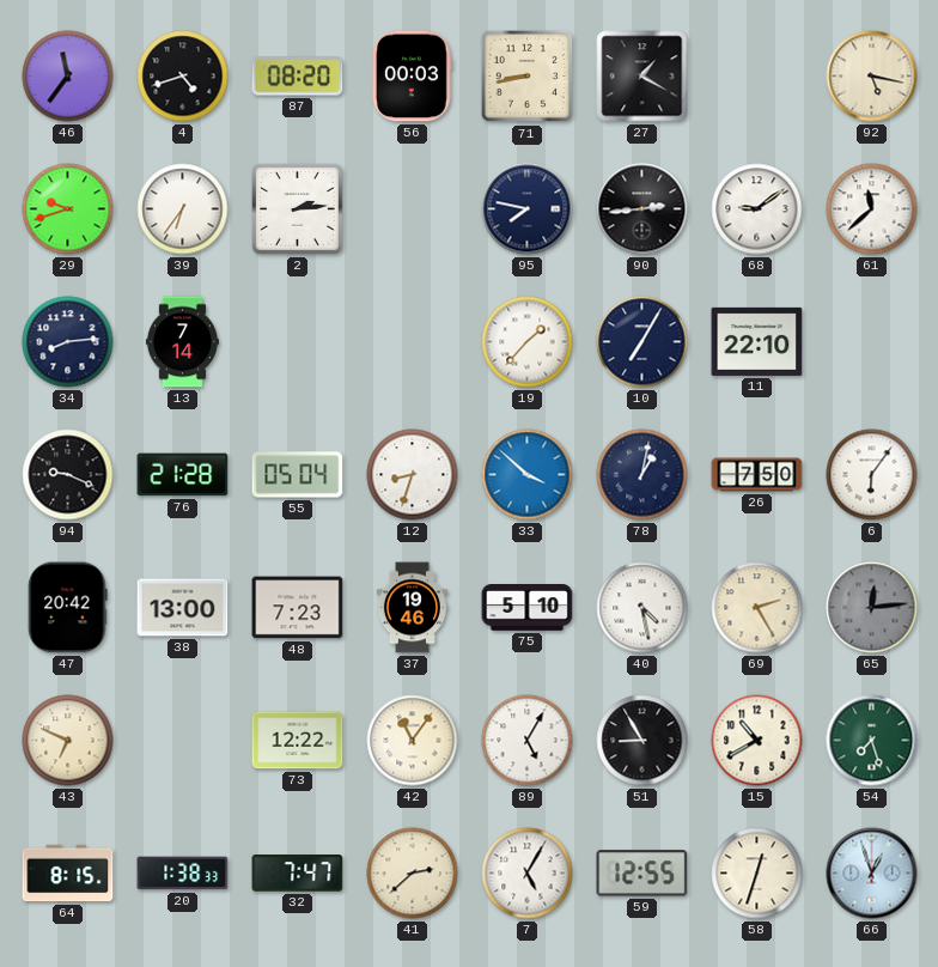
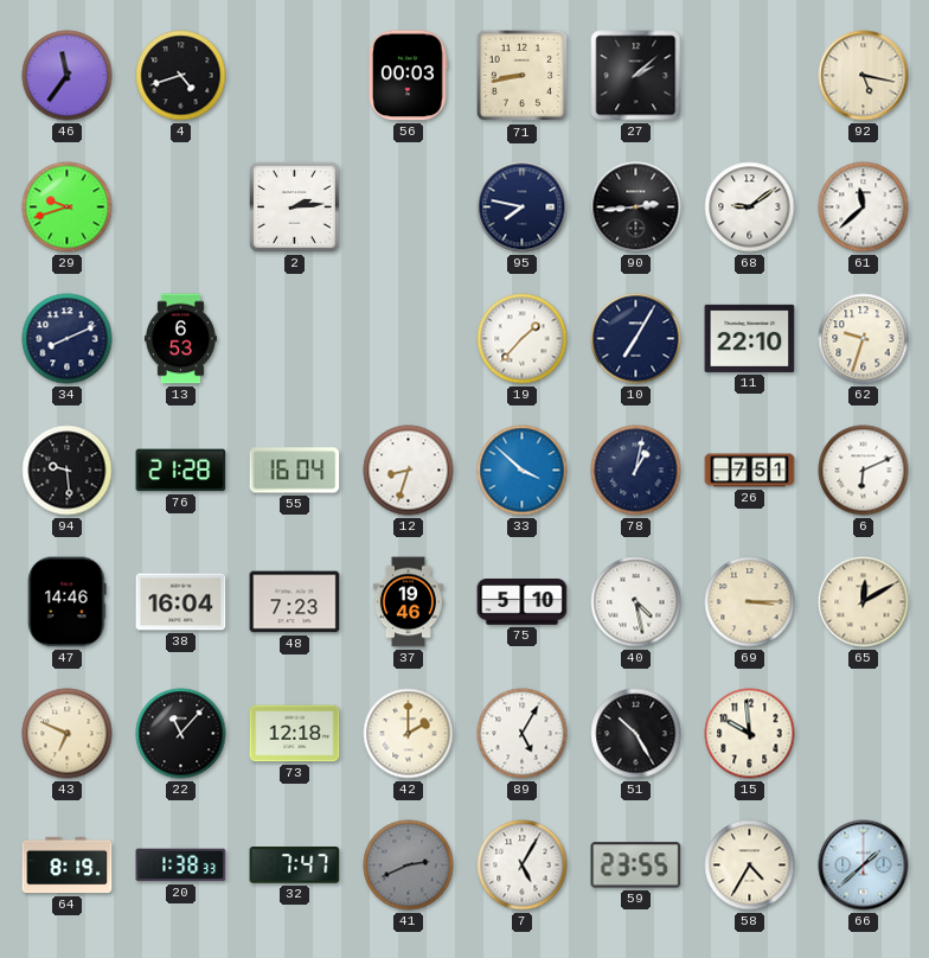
87: 08:20 -> none (298, 77)
27: 1:20 -> 2:08 (636, 76)
39: 6:36 -> none (183, 209)
34: 8:14 -> 8:11 (68, 339)
13: 7:14 -> 6:53 (180, 339)
62: none -> 9:33 (864, 339)
94: 9:19 -> 9:29 (68, 471)
55: 05:04 -> 16:04 (295, 471)
26: 7:50 -> 7:51 (750, 471)
6: 6:06 -> 6:11 (864, 471)
47: 20:42 -> 14:46 (68, 602)
38: 13:00 -> 16:04 (181, 602)
69: 2:25 -> 3:15 (750, 602)
65: 12:14 -> 12:10 (864, 602)
65 dial: grey -> cream (864, 602)
22: none -> 11:07 (181, 734)
73: 12:22 -> 12:18 (295, 734)
42: 11:06 -> 2:00 (409, 734)
51: 8:55 -> 10:25 (636, 734)
15: 10:40 -> 9:59 (750, 734)
54: 7:27 -> none (872, 741)
64: 8:15 -> 8:19 (68, 866)
41: 2:38 -> 2:41 (409, 866)
41 dial: cream -> grey (409, 866)
59: 12:55 -> 23:55 (636, 866)
58: 12:33 -> 4:35 (750, 866)
66: 12:57 -> 1:38 (864, 866)
